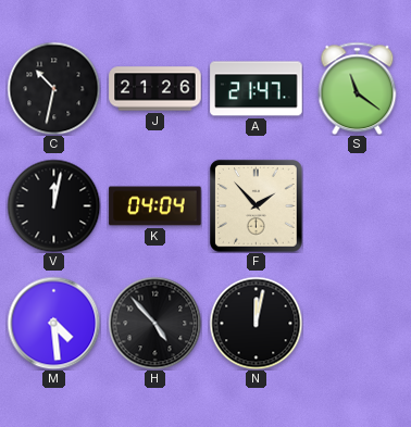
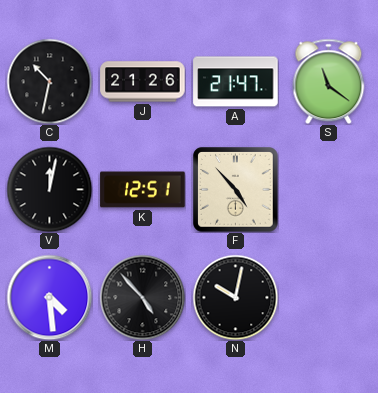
K: 04:04 -> 12:51 (143, 190)
F: 1:53 -> 4:53 (236, 190)
N: 12:02 -> 10:02 (235, 297)
